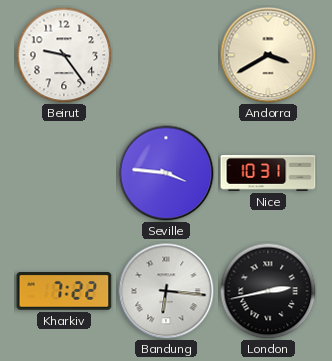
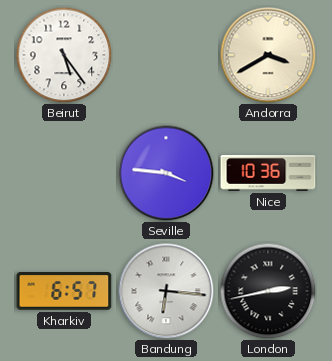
Beirut: 9:24 -> 5:24 (64, 55)
Nice: 10:31 -> 10:36 (268, 174)
Kharkiv: 7:22 -> 6:57 (64, 291)
